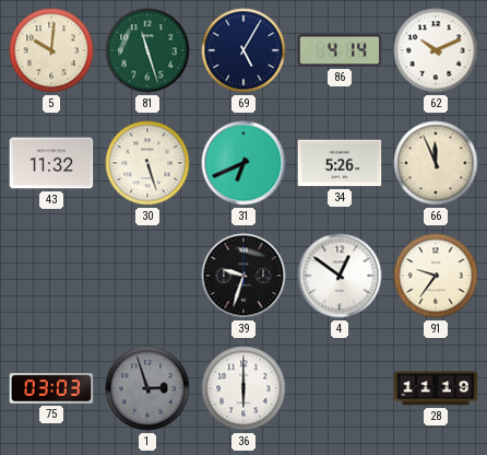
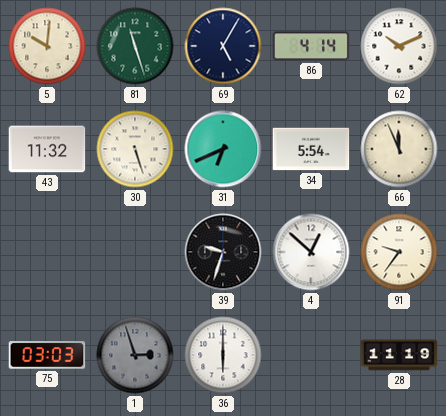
34: 5:26 -> 5:54 (311, 149)
4: 12:51 -> 12:52 (311, 252)
